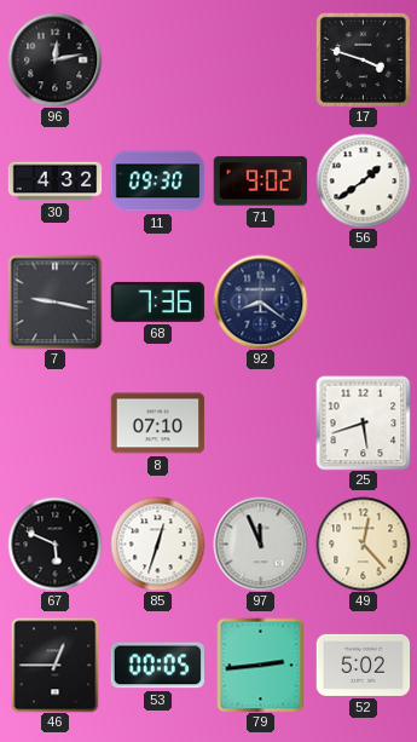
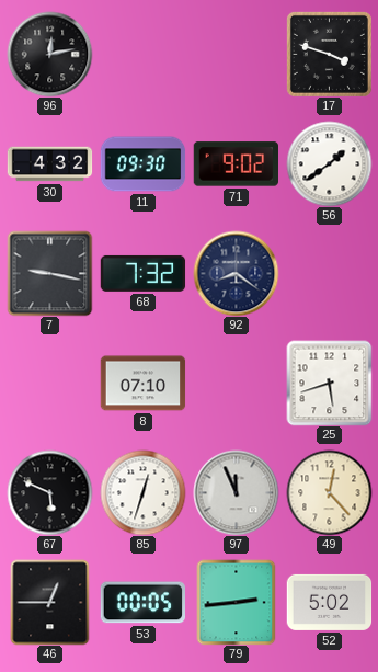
68: 7:36 -> 7:32 (142, 273)
